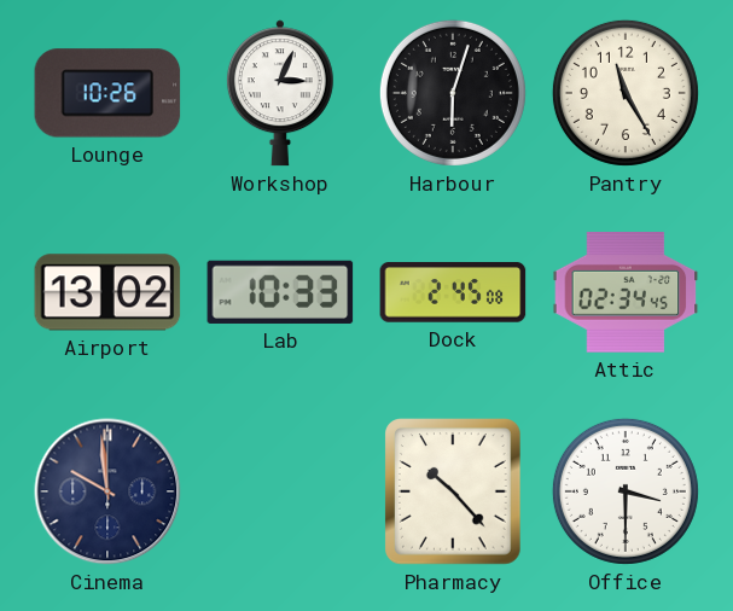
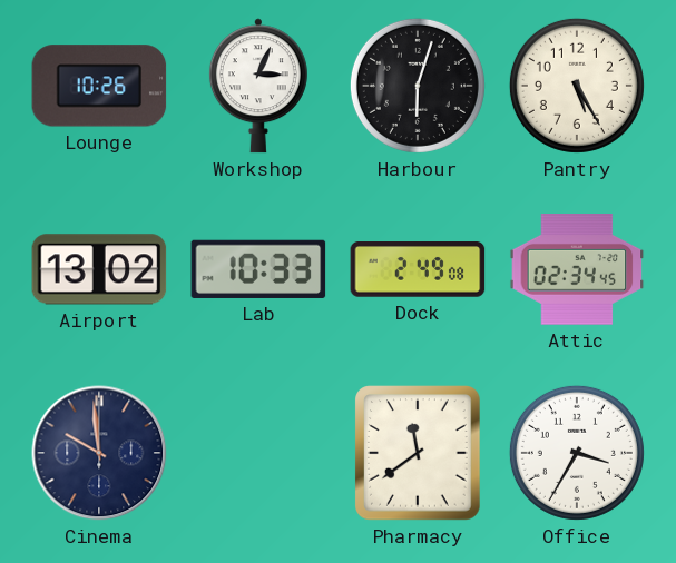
Pantry: 11:25 -> 5:25 (577, 86)
Dock: 2:45 -> 2:49 (418, 269)
Pharmacy: 10:23 -> 11:39 (418, 453)
Office: 3:30 -> 3:35 (577, 453)
